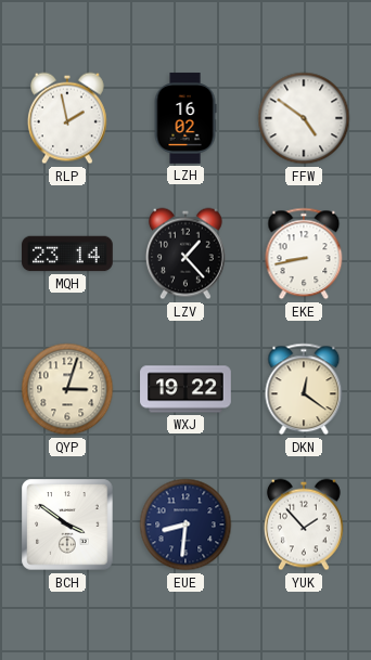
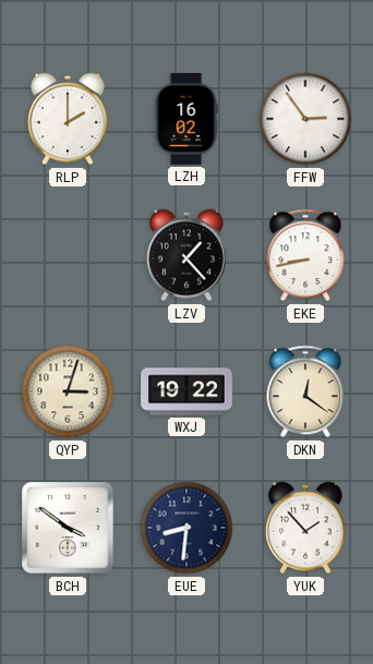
RLP: 1:58 -> 2:00 (68, 119)
FFW: 4:51 -> 2:54 (305, 119)
MQH: 23:14 -> none (68, 254)
